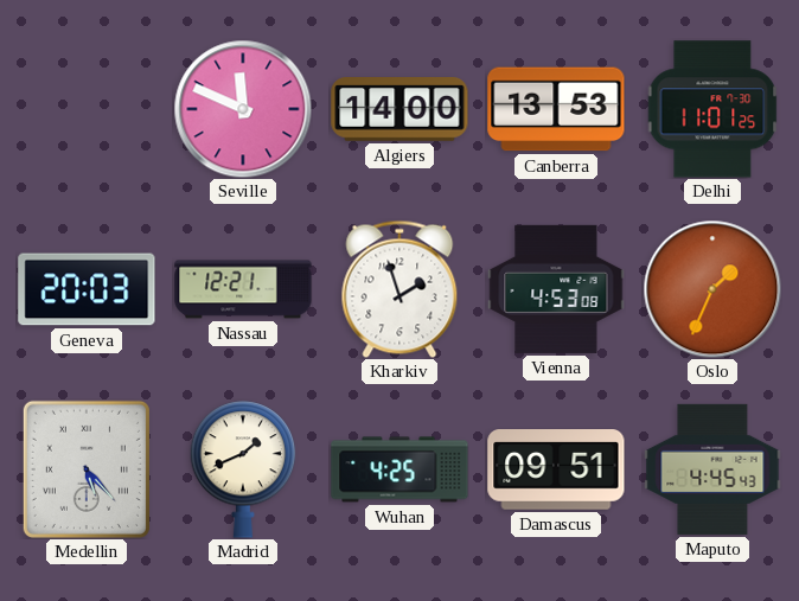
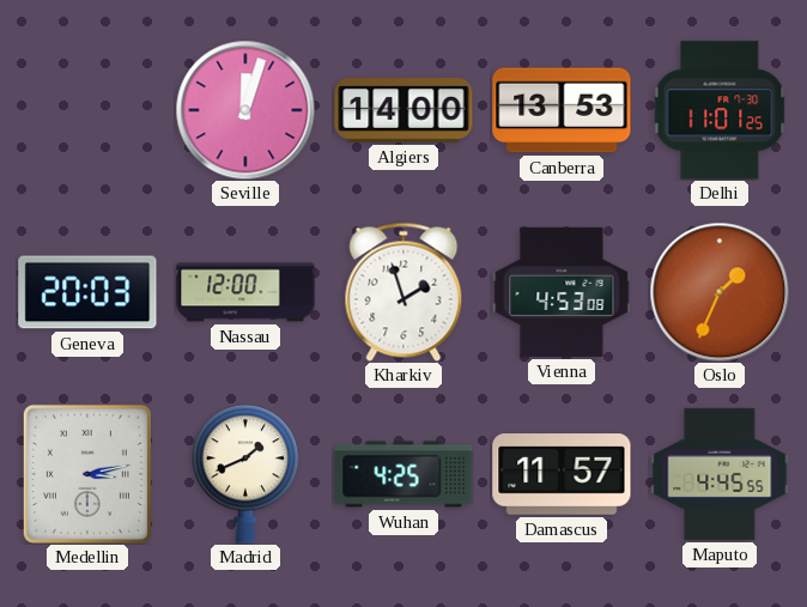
Seville: 11:49 -> 12:03 (245, 110)
Nassau: 12:21 -> 12:00 (245, 292)
Medellin: 5:23 -> 3:13 (87, 474)
Damascus: 09:51 -> 11:57 (562, 475)
Maputo: 4:45:43 -> 4:45:55 (720, 474)
